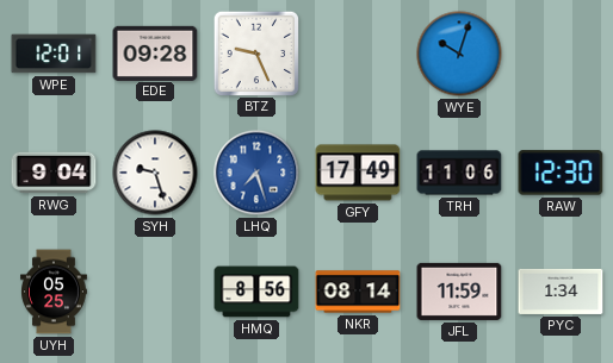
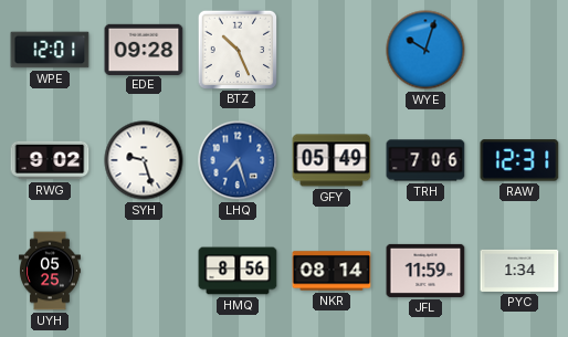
BTZ: 9:26 -> 10:26 (236, 49)
RWG: 9:04 -> 9:02 (50, 160)
GFY: 17:49 -> 05:49 (332, 160)
TRH: 11:06 -> 7:06 (425, 160)
RAW: 12:30 -> 12:31 (519, 160)
